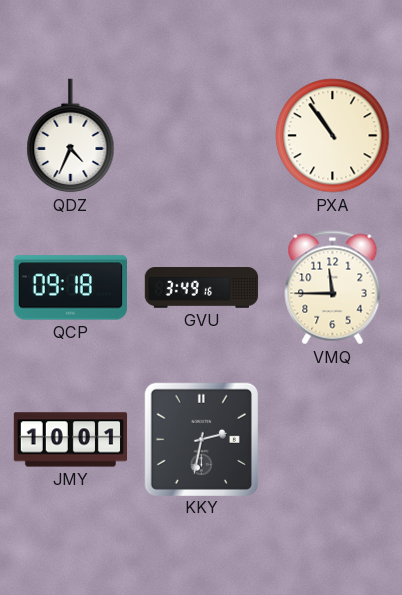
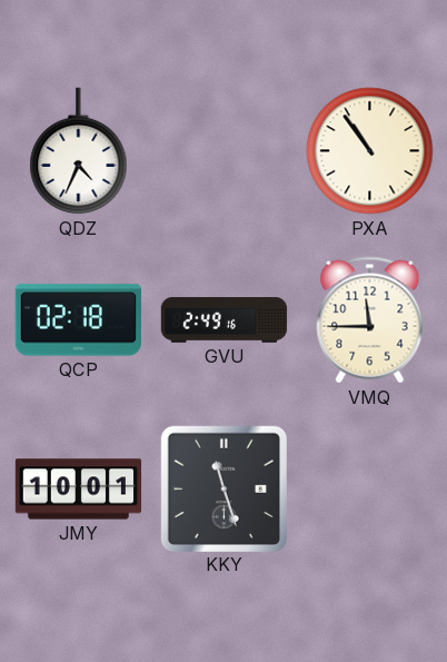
QCP: 09:18 -> 02:18 (78, 320)
GVU: 3:49 -> 2:49 (225, 320)
KKY: 2:32 -> 11:27 (223, 488)
